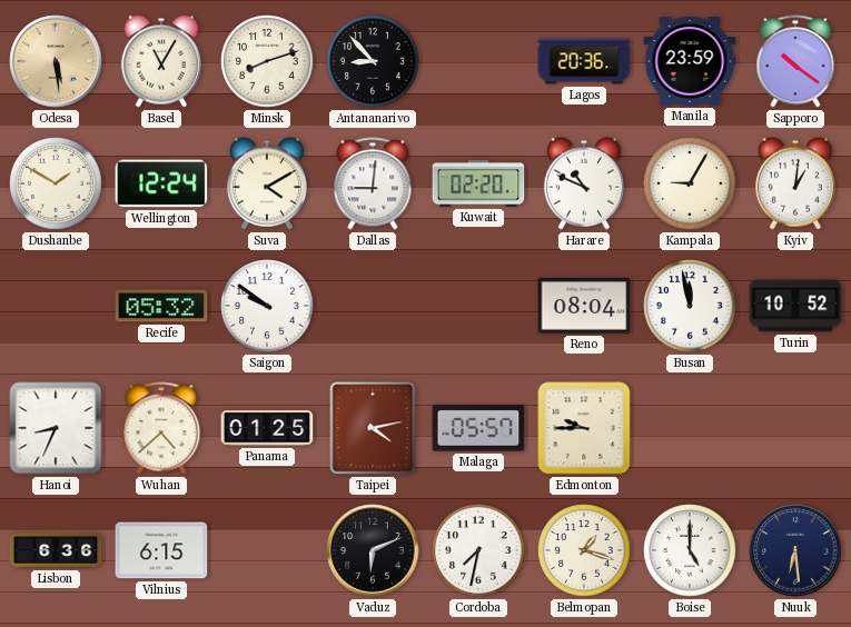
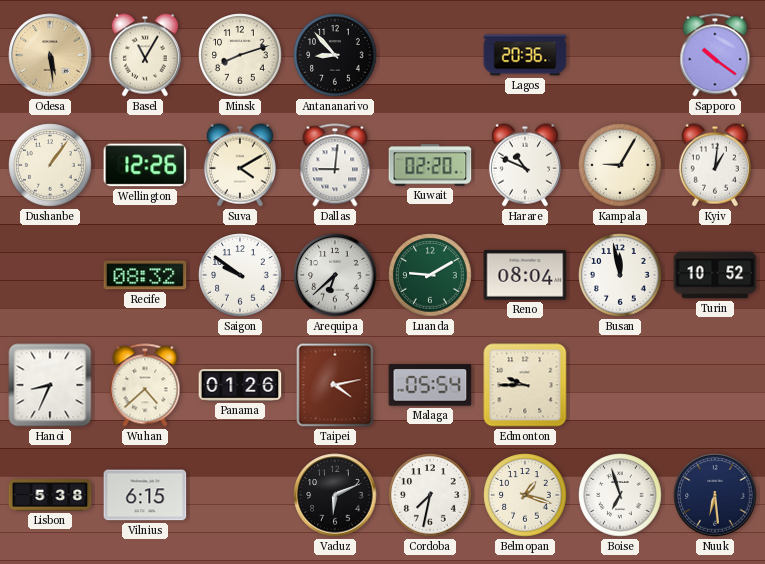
Manila: 23:59 -> none (690, 61)
Dushanbe: 1:50 -> 1:06 (50, 165)
Wellington: 12:24 -> 12:26 (145, 165)
Recife: 05:32 -> 08:32 (145, 275)
Arequipa: none -> 6:38 (335, 275)
Luanda: none -> 9:10 (430, 275)
Panama: 01:25 -> 01:26 (240, 385)
Malaga: 05:57 -> 05:54 (430, 385)
Lisbon: 6:36 -> 5:38 (50, 495)
Boise: 5:00 -> 6:57 (620, 495)
